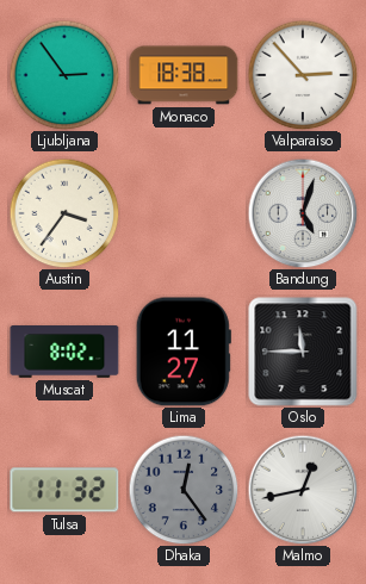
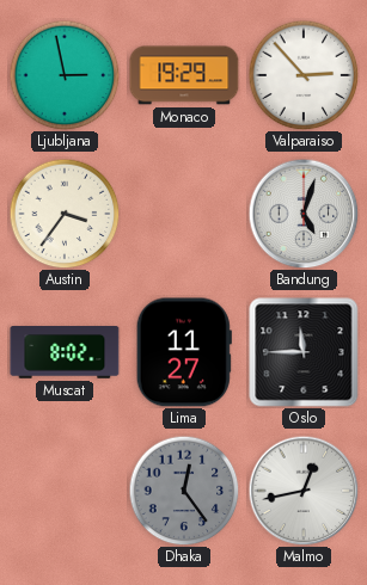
Ljubljana: 2:54 -> 2:58 (65, 75)
Monaco: 18:38 -> 19:29 (184, 75)
Tulsa: 11:32 -> none (64, 490)
